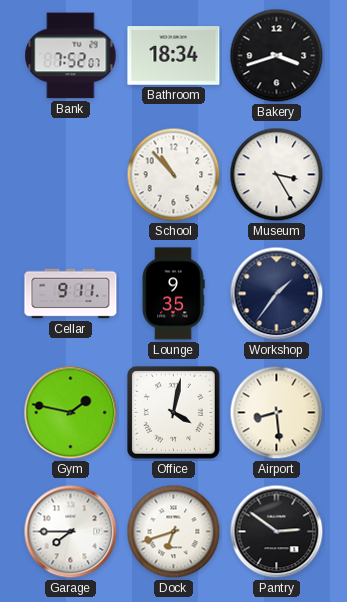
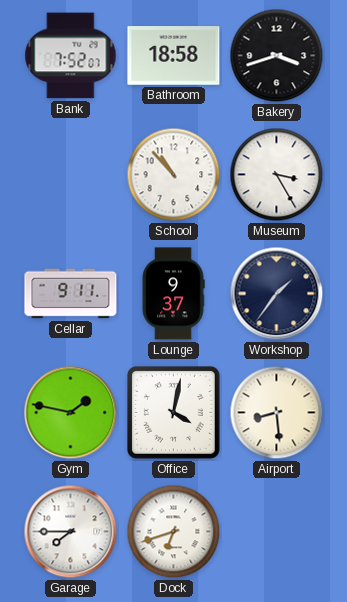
Bathroom: 18:34 -> 18:58 (174, 56)
Lounge: 9:35 -> 9:37 (173, 294)
Pantry: 2:51 -> none (277, 532)
